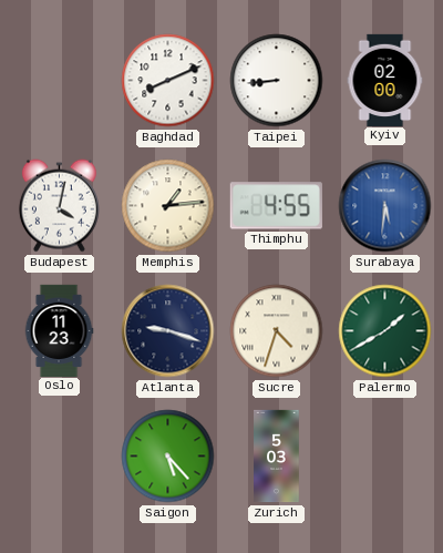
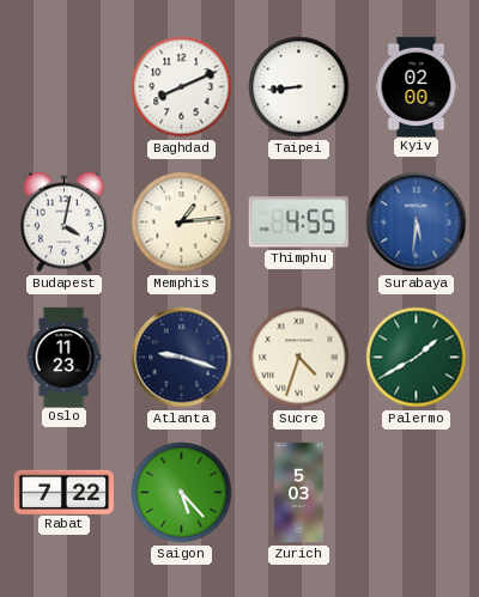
Rabat: none -> 7:22 (63, 492)
